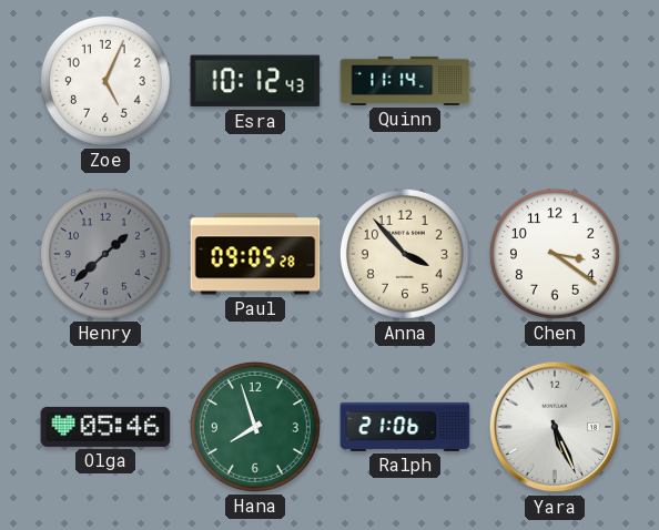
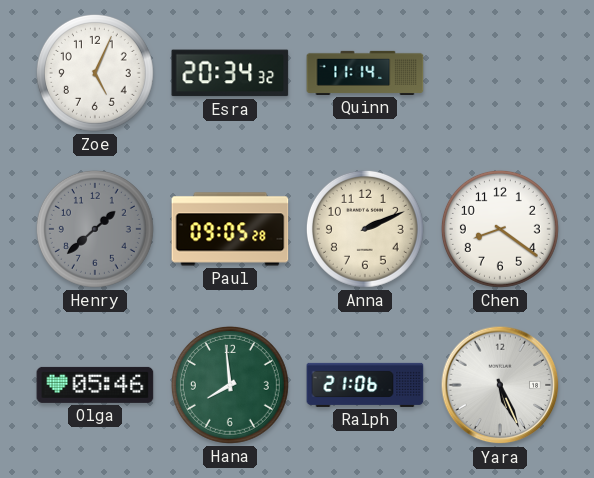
Esra: 10:12 -> 20:34 (230, 73)
Anna: 3:53 -> 2:11 (365, 229)
Chen: 3:21 -> 8:21 (500, 229)
Hana: 7:57 -> 7:59 (230, 385)
